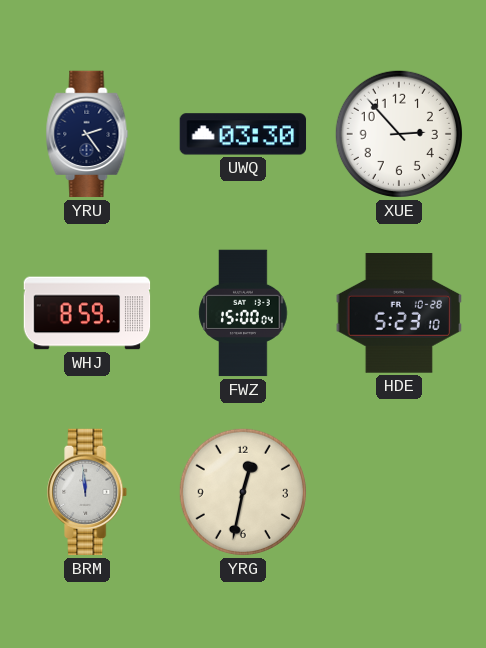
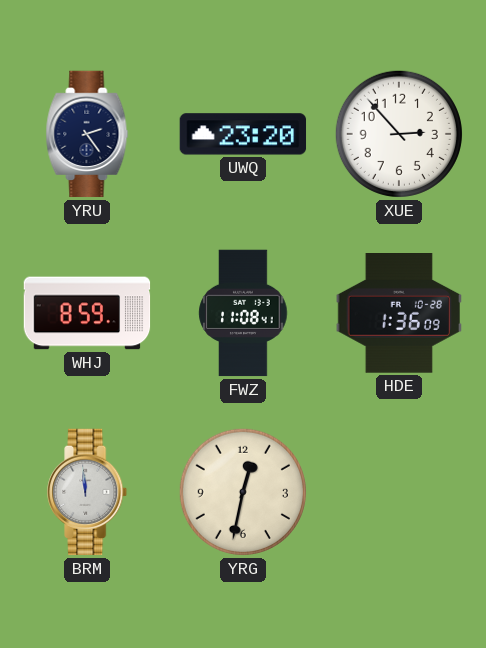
UWQ: 03:30 -> 23:20 (243, 134)
FWZ: 15:00 -> 11:08 (243, 313)
HDE: 5:23 -> 1:36 (398, 314)
